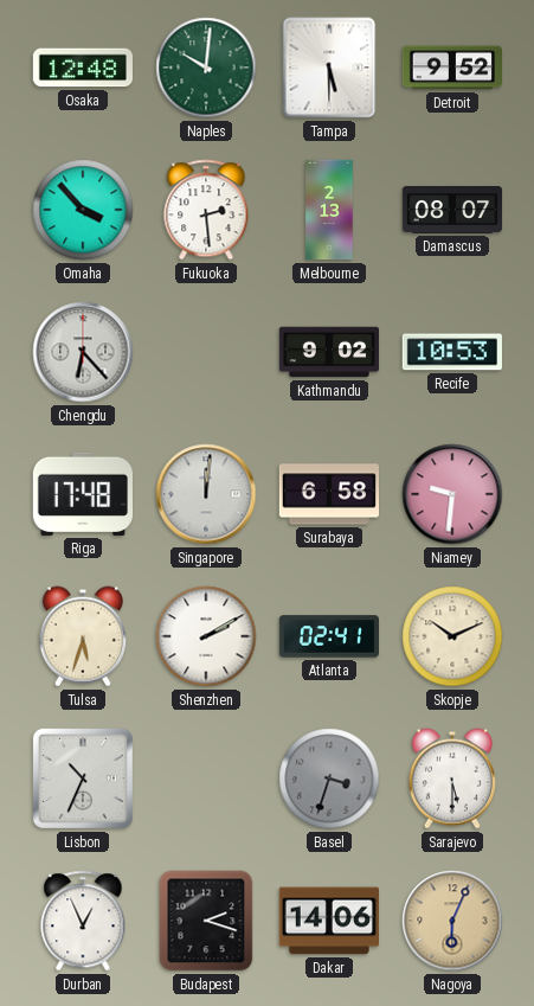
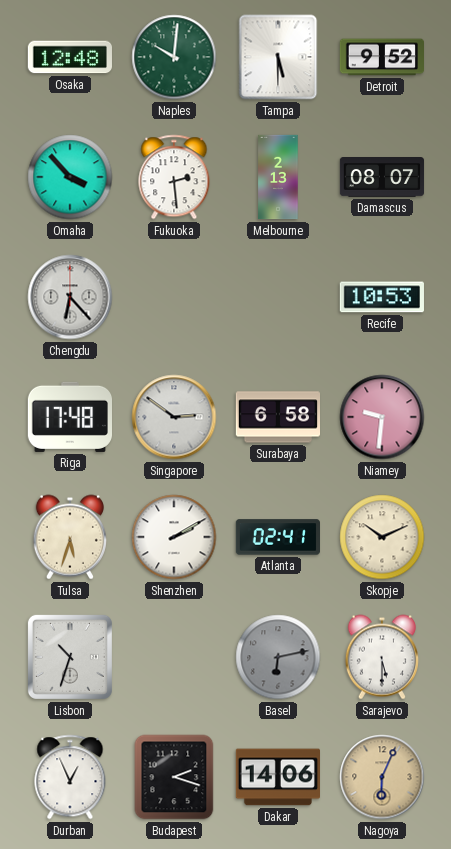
Kathmandu: 9:02 -> none (328, 352)
Singapore: 12:01 -> 2:51 (174, 417)
Lisbon: 10:34 -> 10:33 (70, 657)
Basel: 3:33 -> 6:13 (278, 657)
